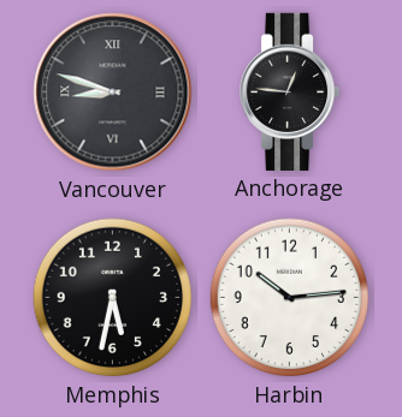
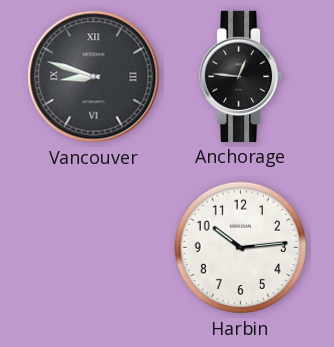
Memphis: 5:32 -> none (113, 298)
